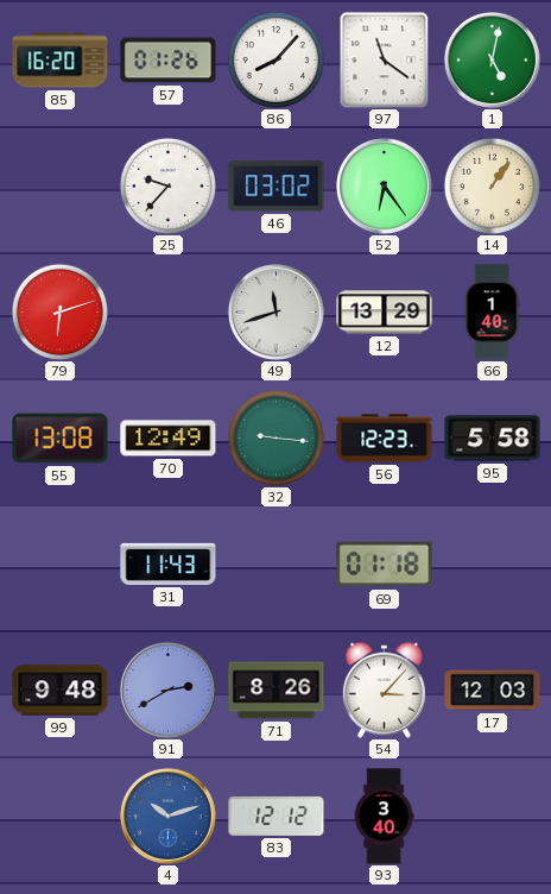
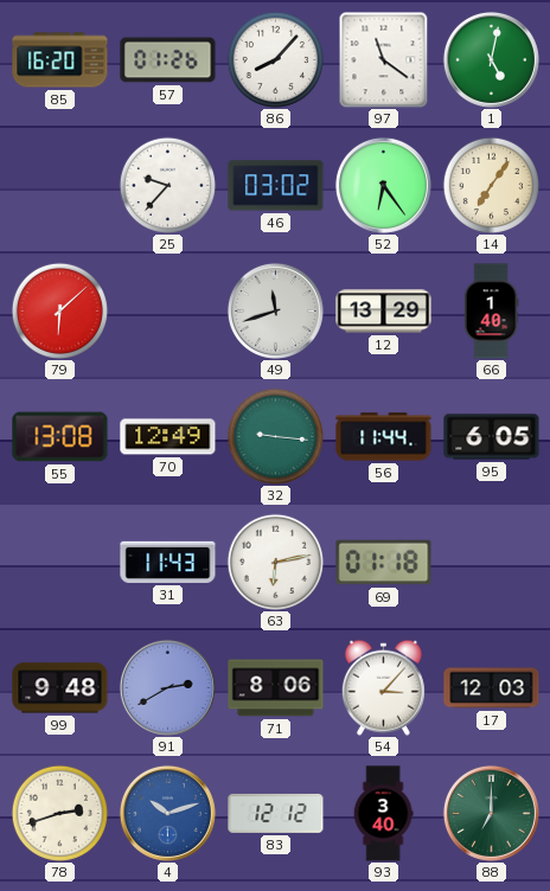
14: 1:06 -> 7:06 (491, 185)
79: 6:12 -> 6:08 (59, 310)
56: 12:23 -> 11:44 (384, 437)
95: 5:58 -> 6:05 (492, 437)
63: none -> 6:13 (275, 562)
71: 8:26 -> 8:06 (276, 688)
78: none -> 2:42 (59, 813)
88: none -> 7:00 (491, 813)
